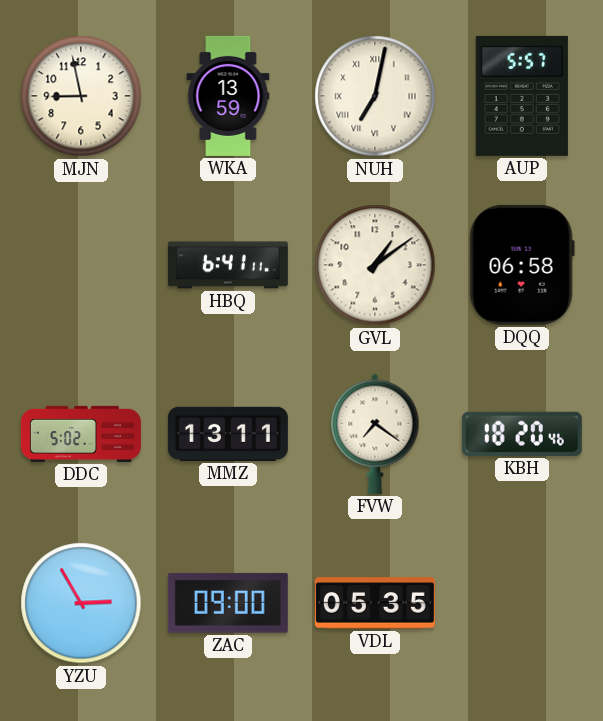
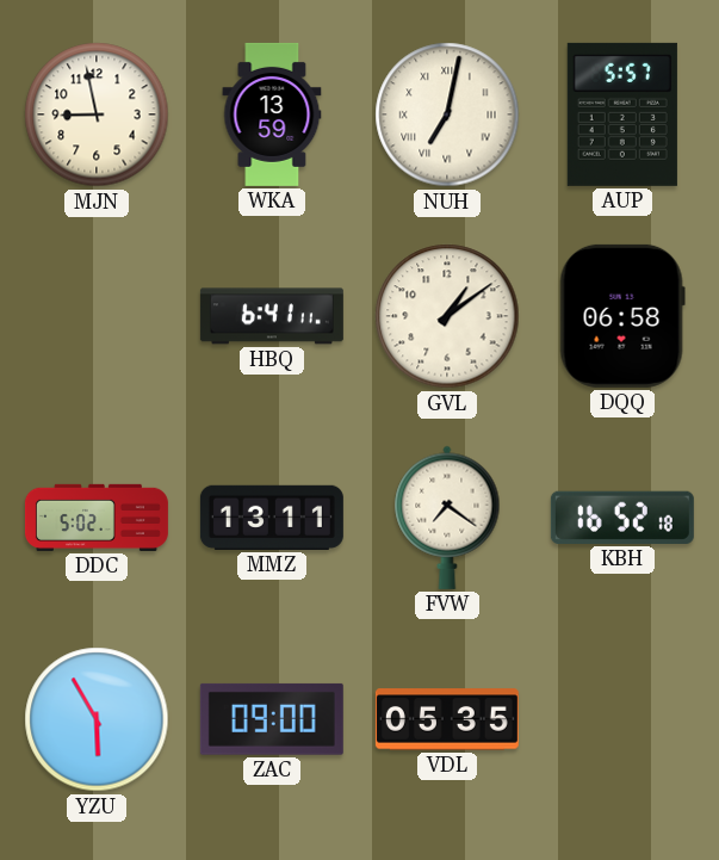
KBH: 18:20 -> 16:52 (622, 518)
YZU: 2:55 -> 5:55 (97, 719)
